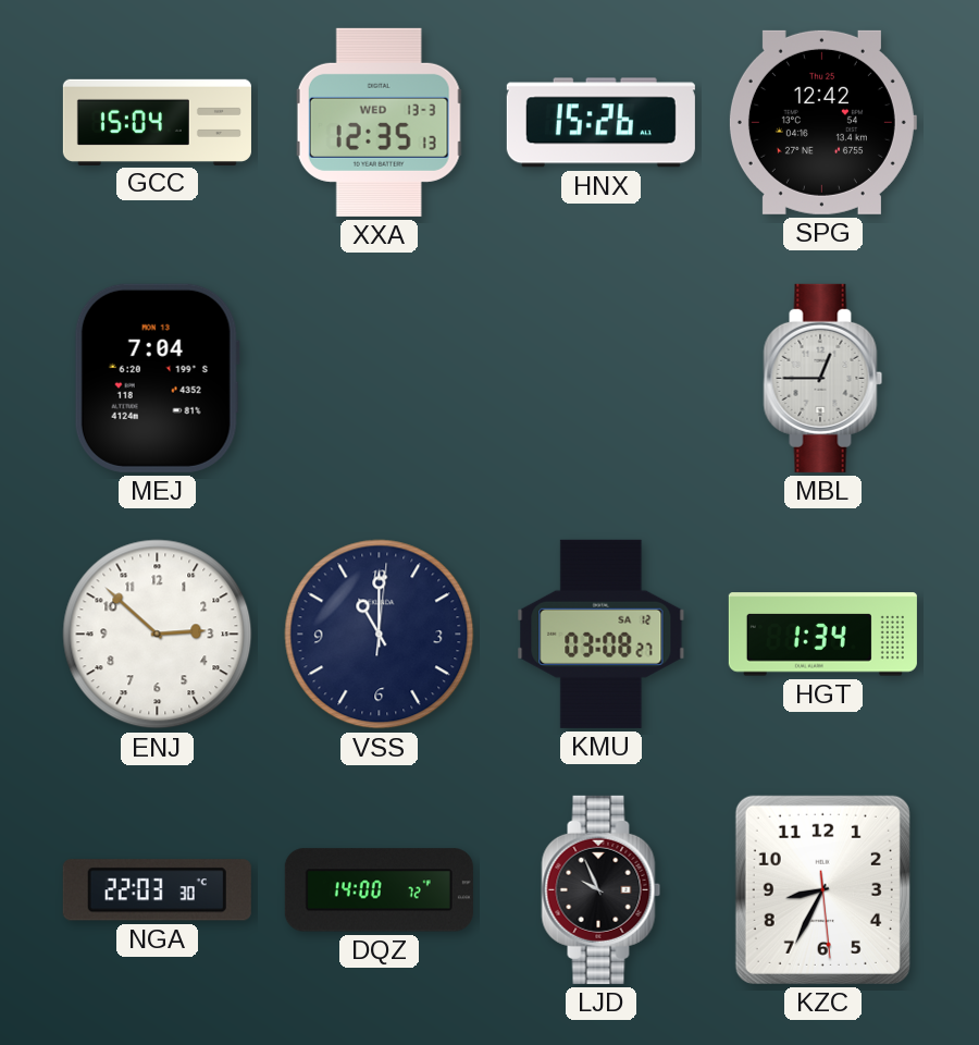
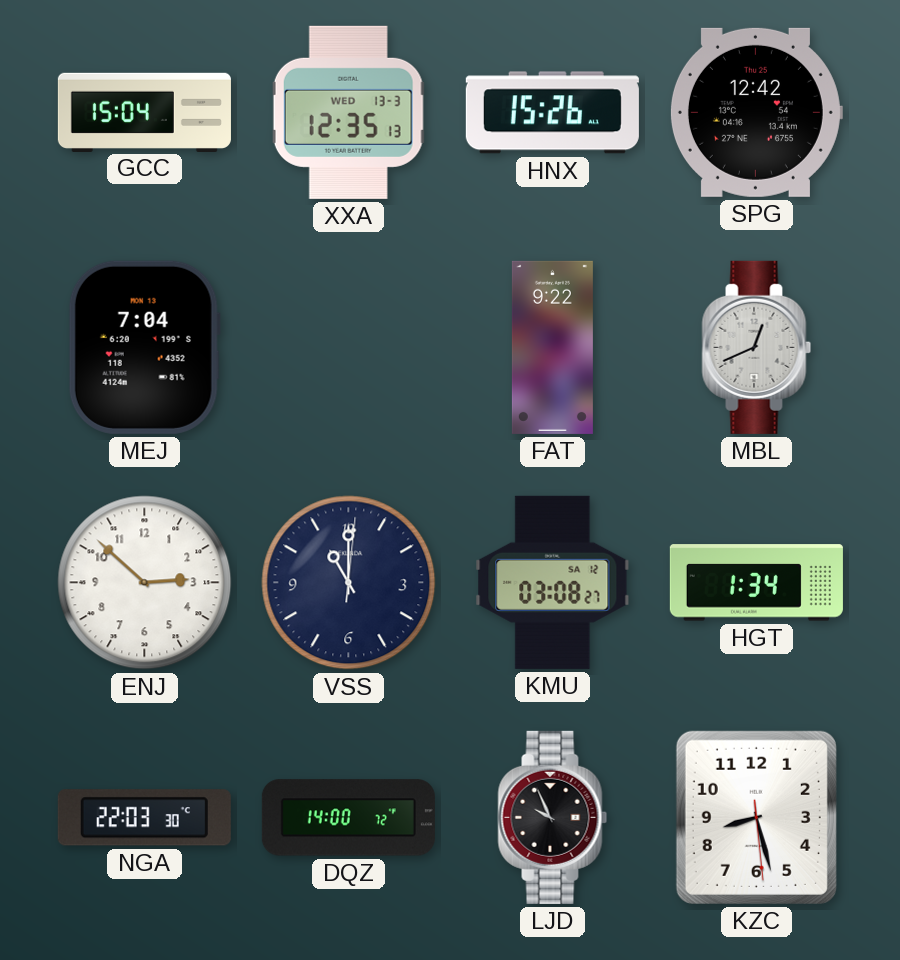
FAT: none -> 9:22 (552, 347)
MBL: 12:45 -> 12:41 (757, 347)
KZC: 8:34 -> 8:27 (756, 817)
